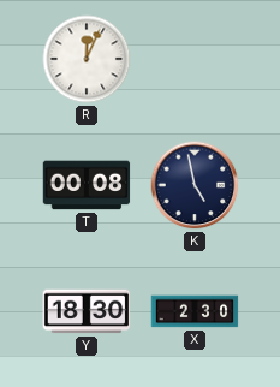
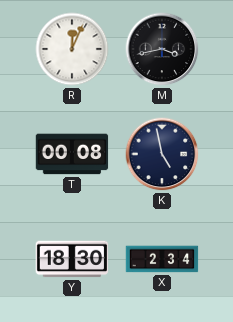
M: none -> 3:43 (162, 49)
X: 2:30 -> 2:34 (162, 259)
